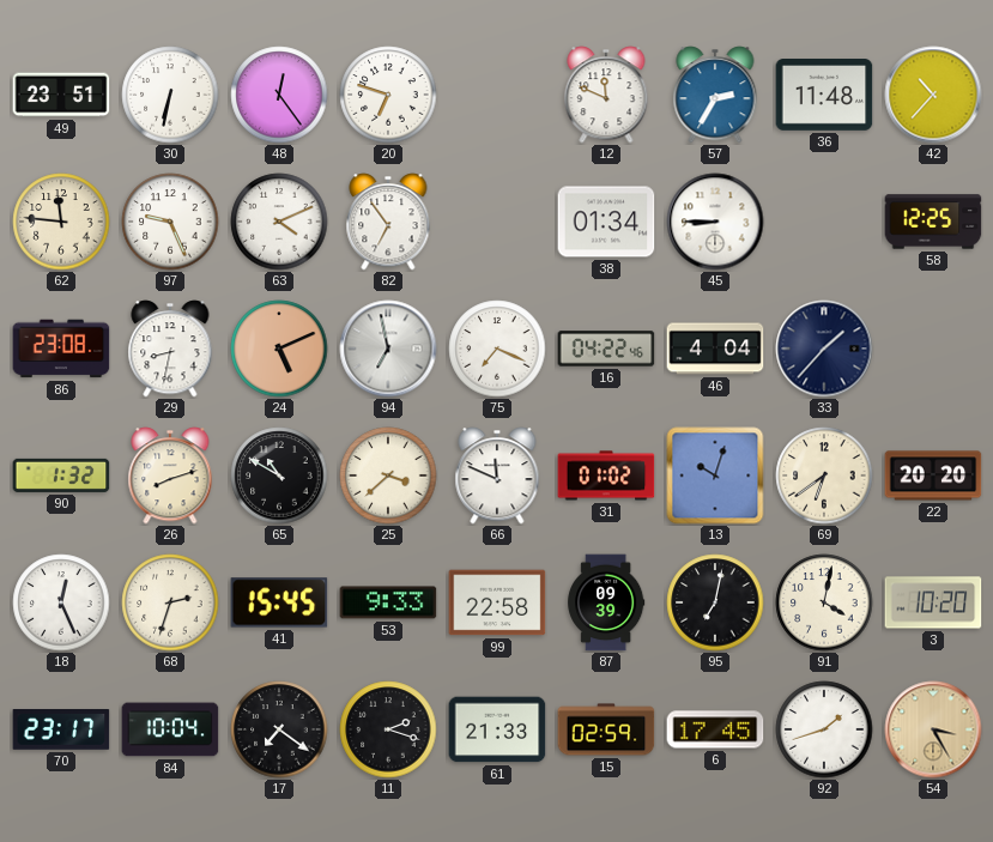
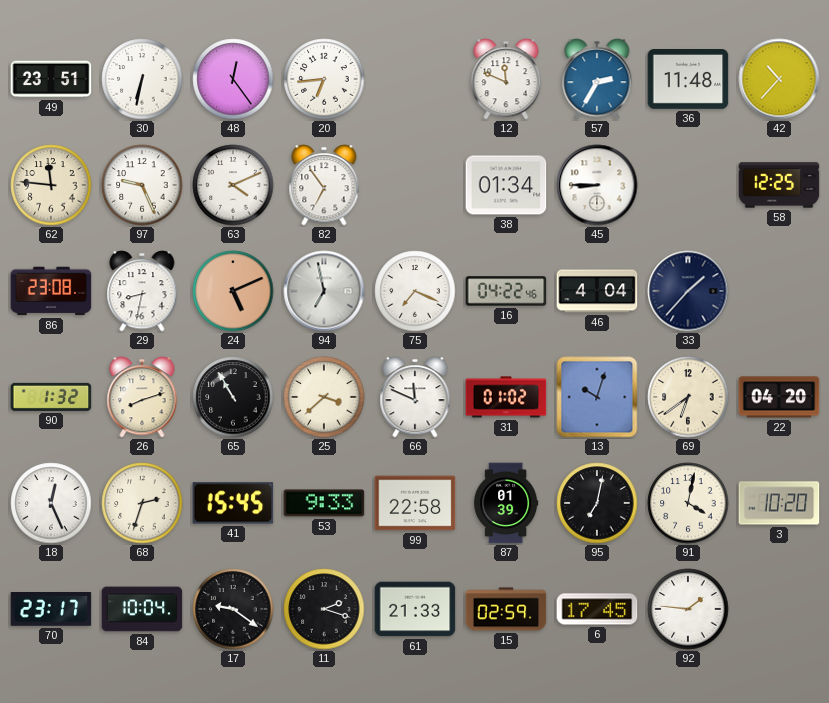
20: 6:48 -> 6:44 (324, 79)
65: 10:50 -> 10:55 (233, 397)
22: 20:20 -> 04:20 (779, 397)
87: 09:39 -> 01:39 (506, 503)
17: 7:21 -> 9:21 (233, 609)
92: 1:42 -> 1:46 (688, 609)
54: 3:25 -> none (933, 729)
